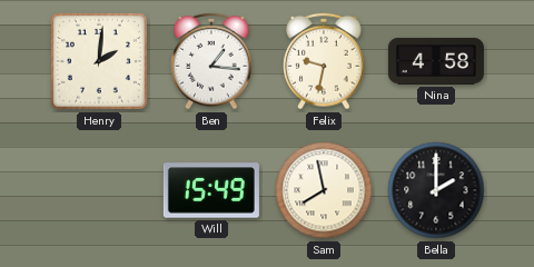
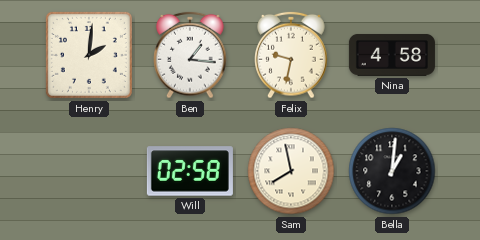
Will: 15:49 -> 02:58 (190, 171)
Bella: 2:00 -> 1:01 (392, 171)
